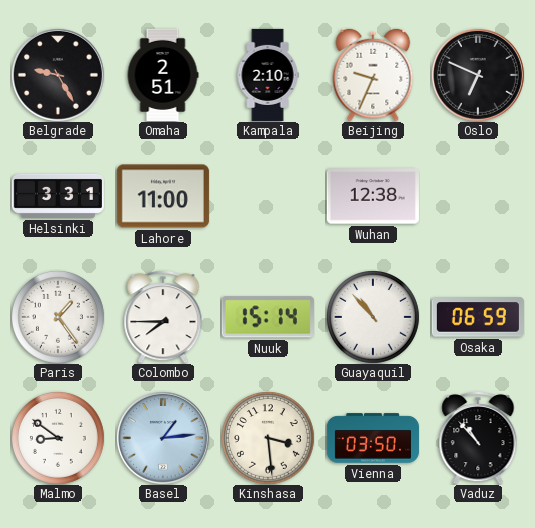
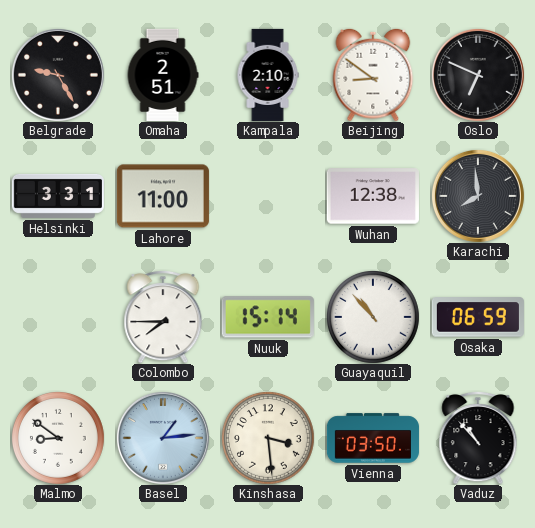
Beijing: 9:34 -> 8:51 (373, 75)
Karachi: none -> 7:59 (478, 196)
Paris: 1:24 -> none (58, 317)
